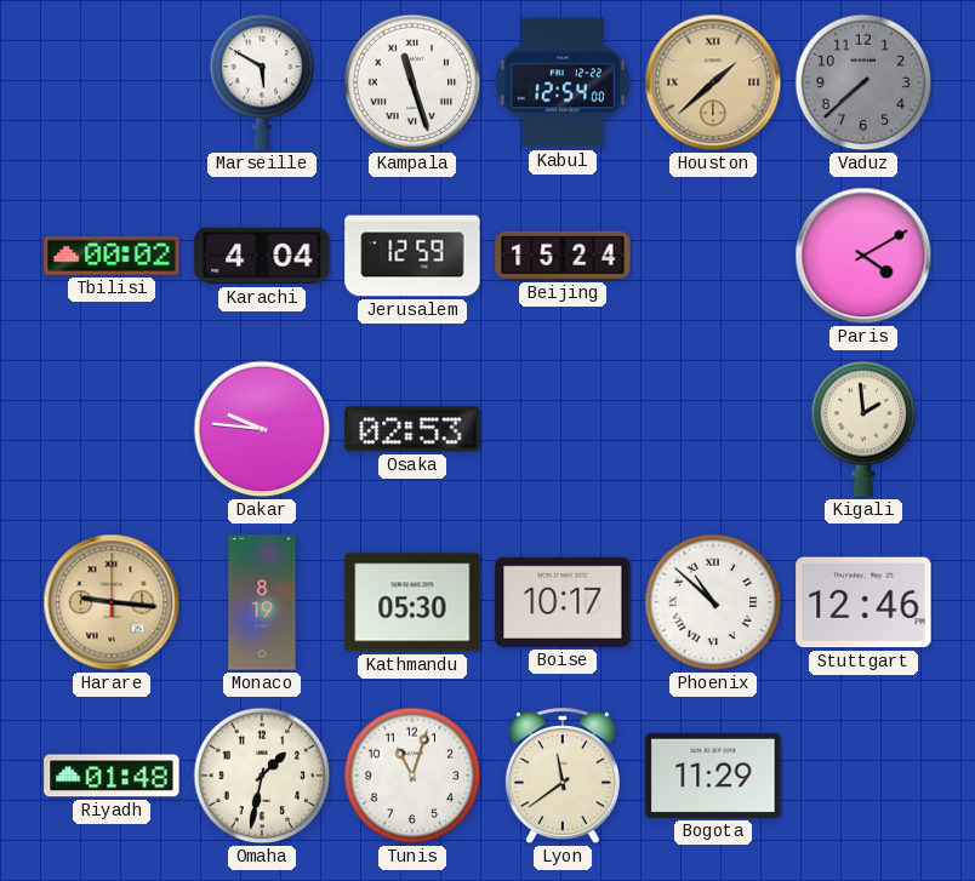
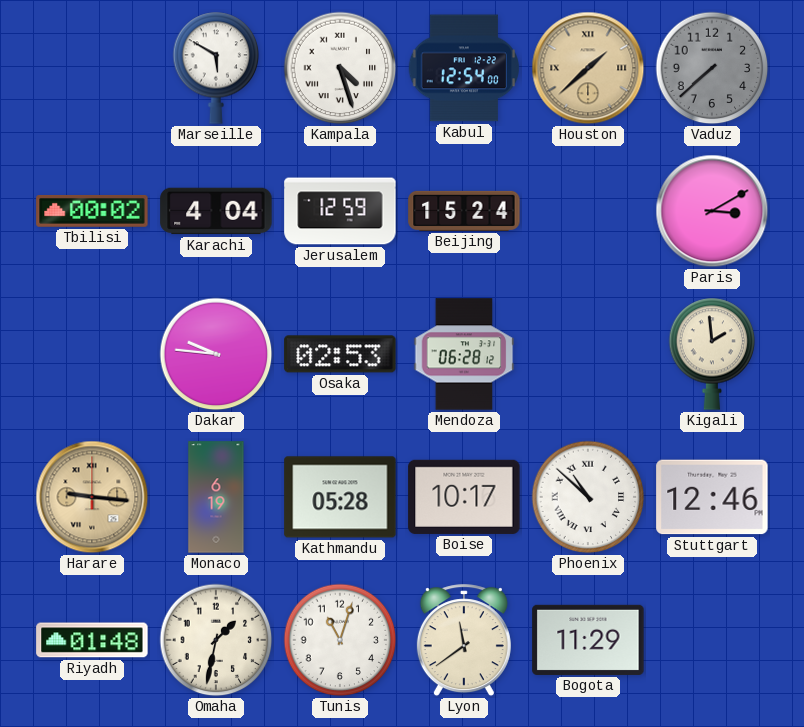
Kampala: 11:27 -> 4:27 (340, 68)
Paris: 4:10 -> 3:10 (712, 211)
Mendoza: none -> 06:28 (464, 354)
Monaco: 8:19 -> 6:19 (216, 497)
Kathmandu: 05:30 -> 05:28 (340, 497)
